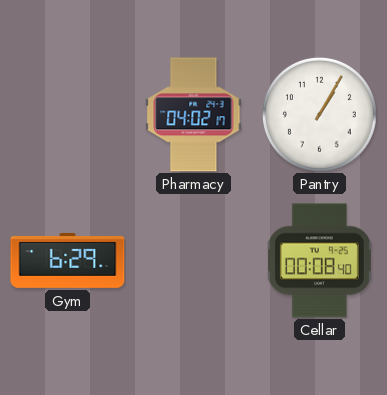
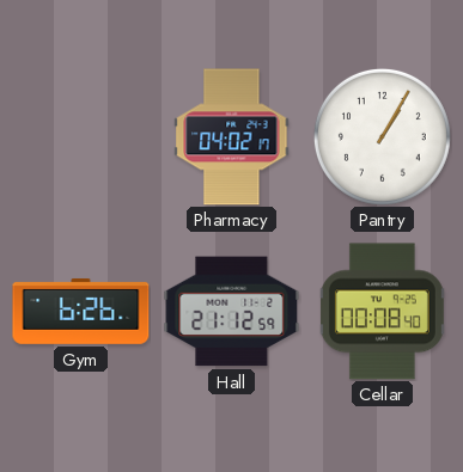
Gym: 6:29 -> 6:26 (81, 311)
Hall: none -> 21:12 (232, 312)
